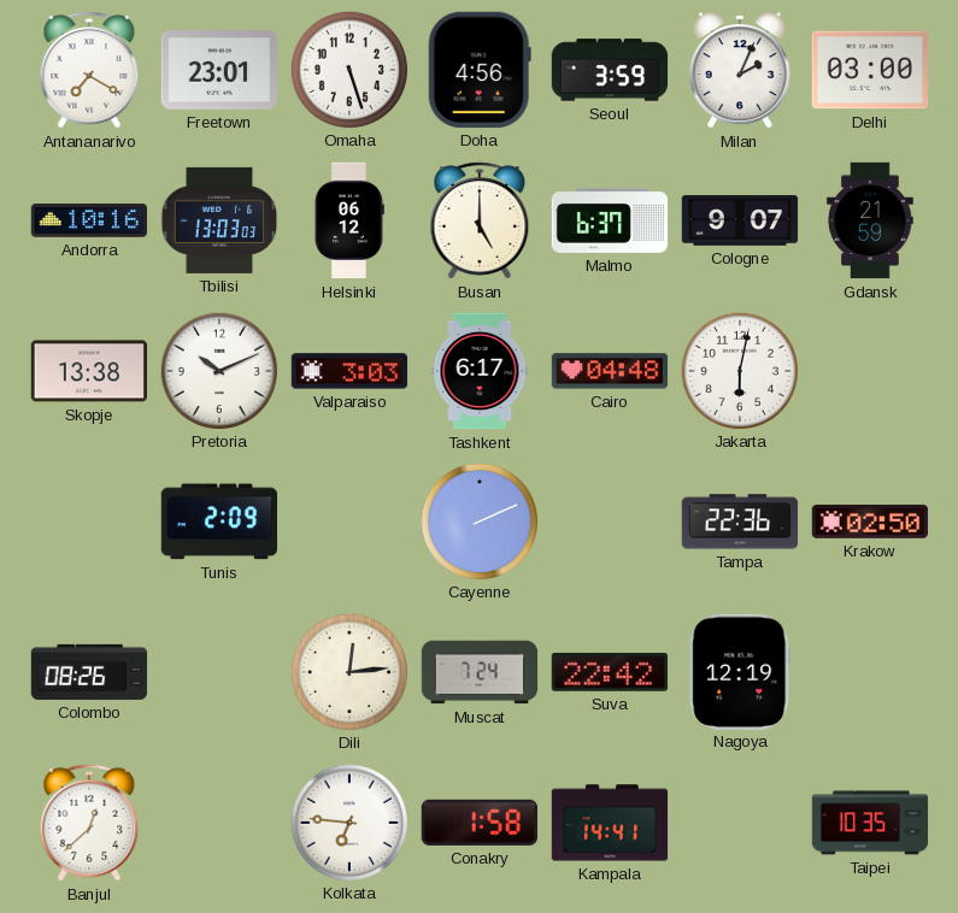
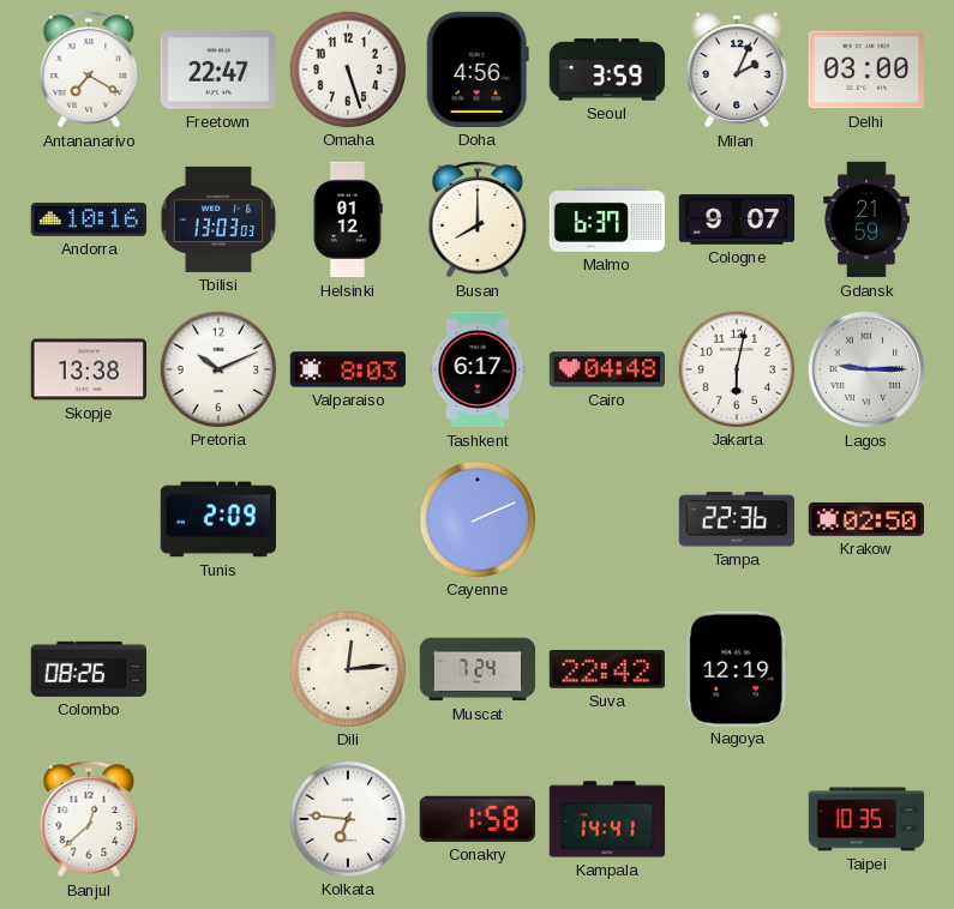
Freetown: 23:01 -> 22:47 (217, 70)
Helsinki: 06:12 -> 01:12 (348, 219)
Busan: 5:00 -> 8:00 (478, 219)
Valparaiso: 3:03 -> 8:03 (347, 369)
Lagos: none -> 9:15 (866, 369)
